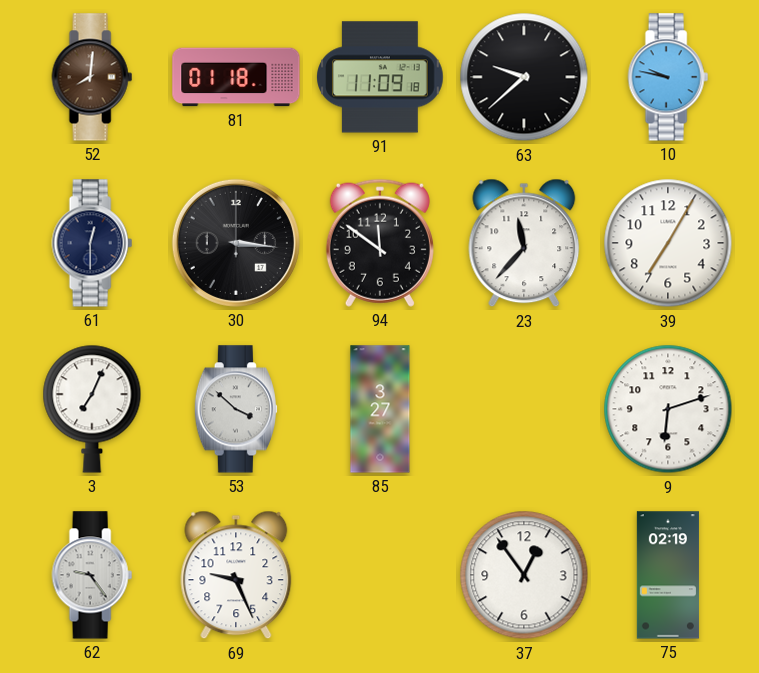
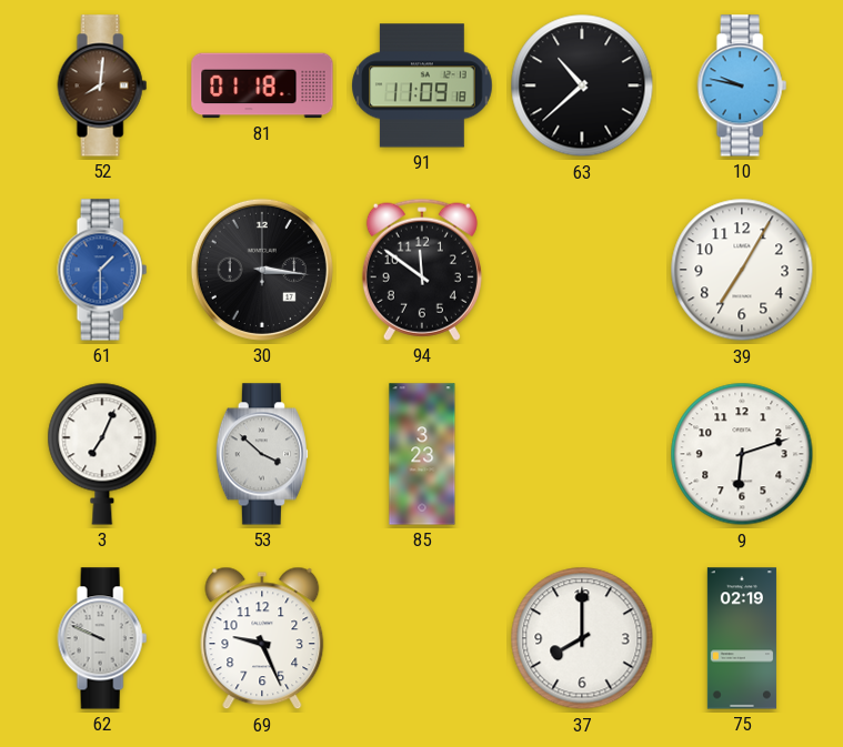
63: 9:38 -> 10:38 (582, 85)
61: 12:30 -> 1:30 (102, 270)
61 dial: navy -> blue (102, 270)
23: 11:37 -> none (524, 243)
85: 3:27 -> 3:23 (422, 454)
62: 9:24 -> 9:49 (102, 638)
37: 12:54 -> 8:00 (582, 638)
